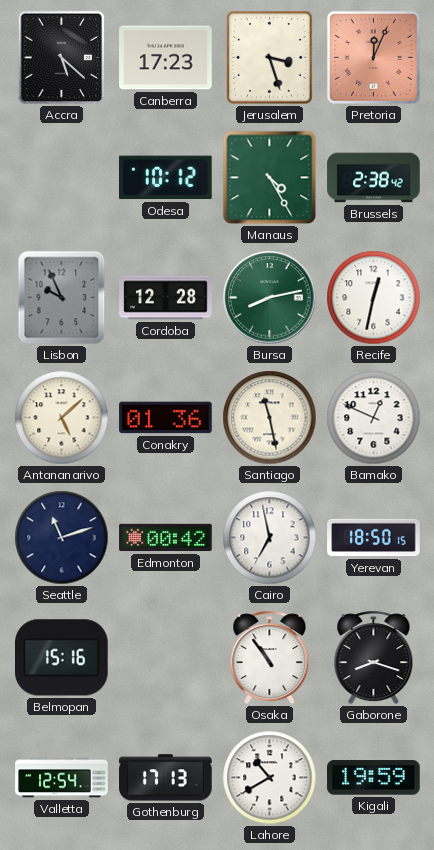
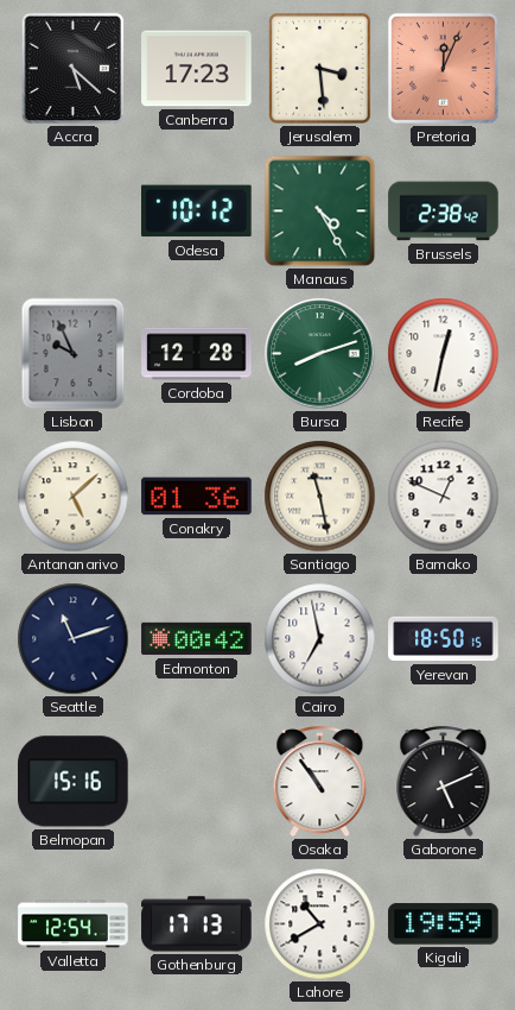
Jerusalem: 3:27 -> 3:29 (320, 69)
Bursa: 8:13 -> 8:12 (320, 354)
Gaborone: 8:18 -> 5:11 (444, 782)
